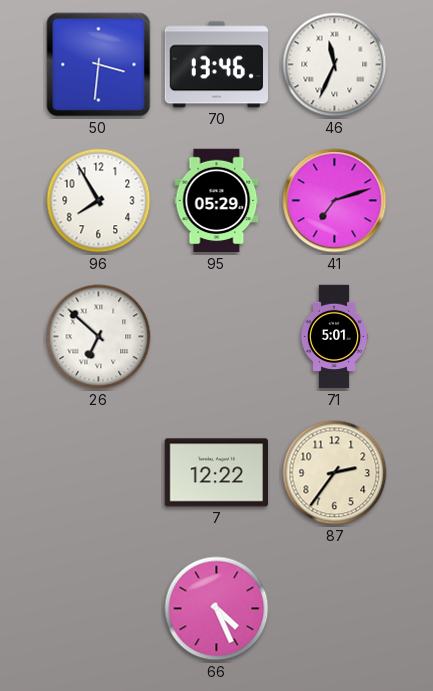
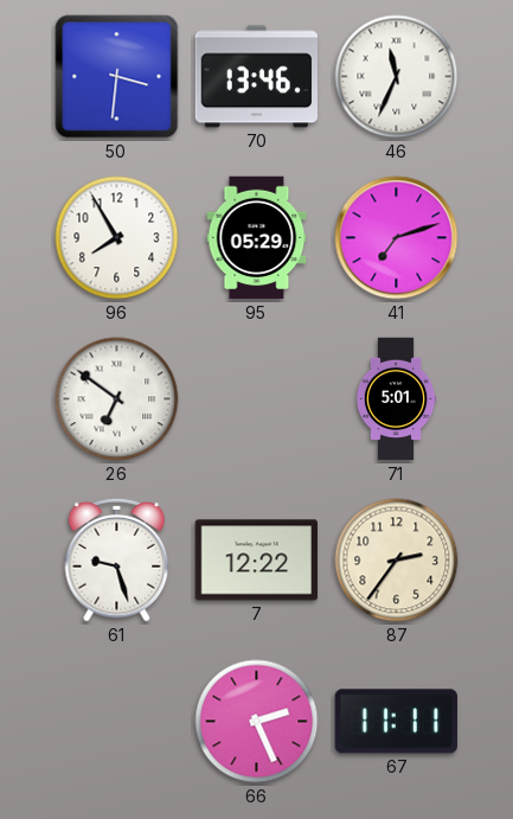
26: 6:52 -> 6:51 (117, 399)
61: none -> 9:27 (117, 559)
66: 4:26 -> 2:26 (257, 722)
67: none -> 11:11 (396, 722)
